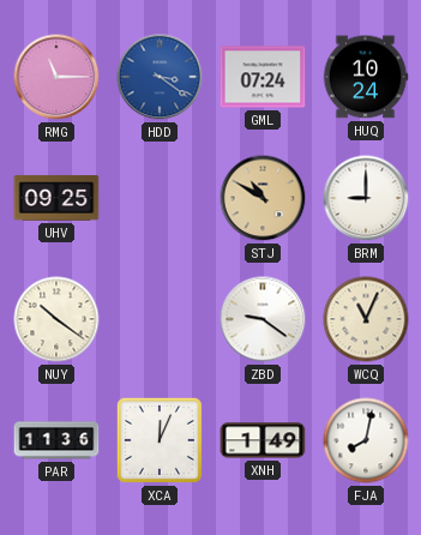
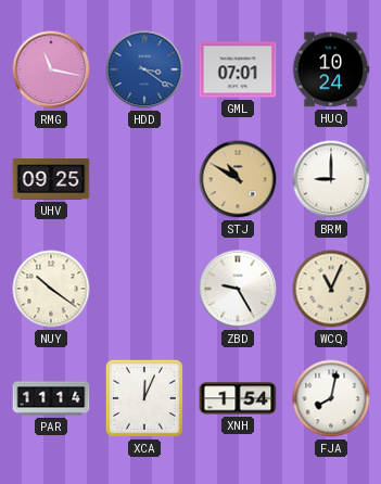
RMG: 11:15 -> 11:17 (51, 69)
GML: 07:24 -> 07:01 (238, 69)
ZBD: 9:21 -> 9:25 (238, 289)
PAR: 11:36 -> 11:14 (51, 398)
XNH: 1:49 -> 1:54 (238, 398)
